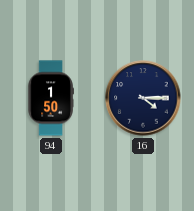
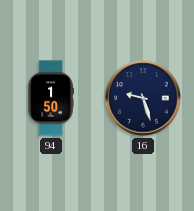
16: 4:15 -> 9:27 (143, 98)
